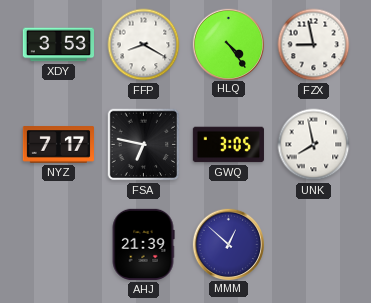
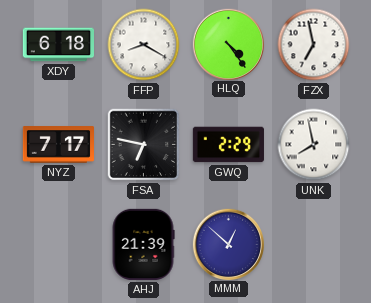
XDY: 3:53 -> 6:18 (58, 45)
FZX: 8:58 -> 6:58 (314, 45)
GWQ: 3:05 -> 2:29 (228, 145)
